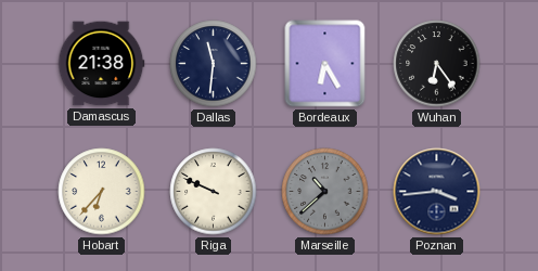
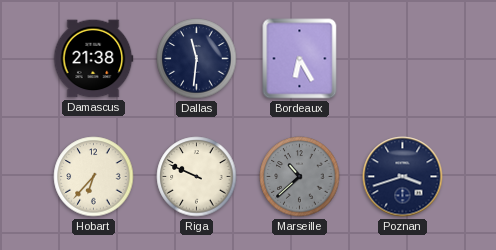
Wuhan: 6:24 -> none (437, 64)
Poznan: 3:44 -> 3:42 (403, 177)
